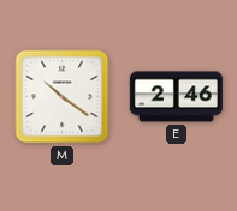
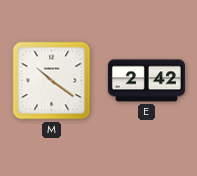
E: 2:46 -> 2:42 (146, 81)
